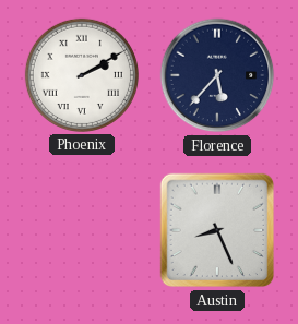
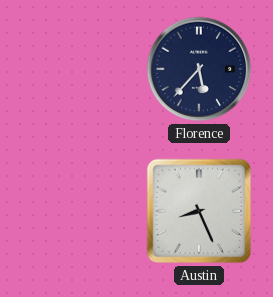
Phoenix: 2:10 -> none (82, 75)
